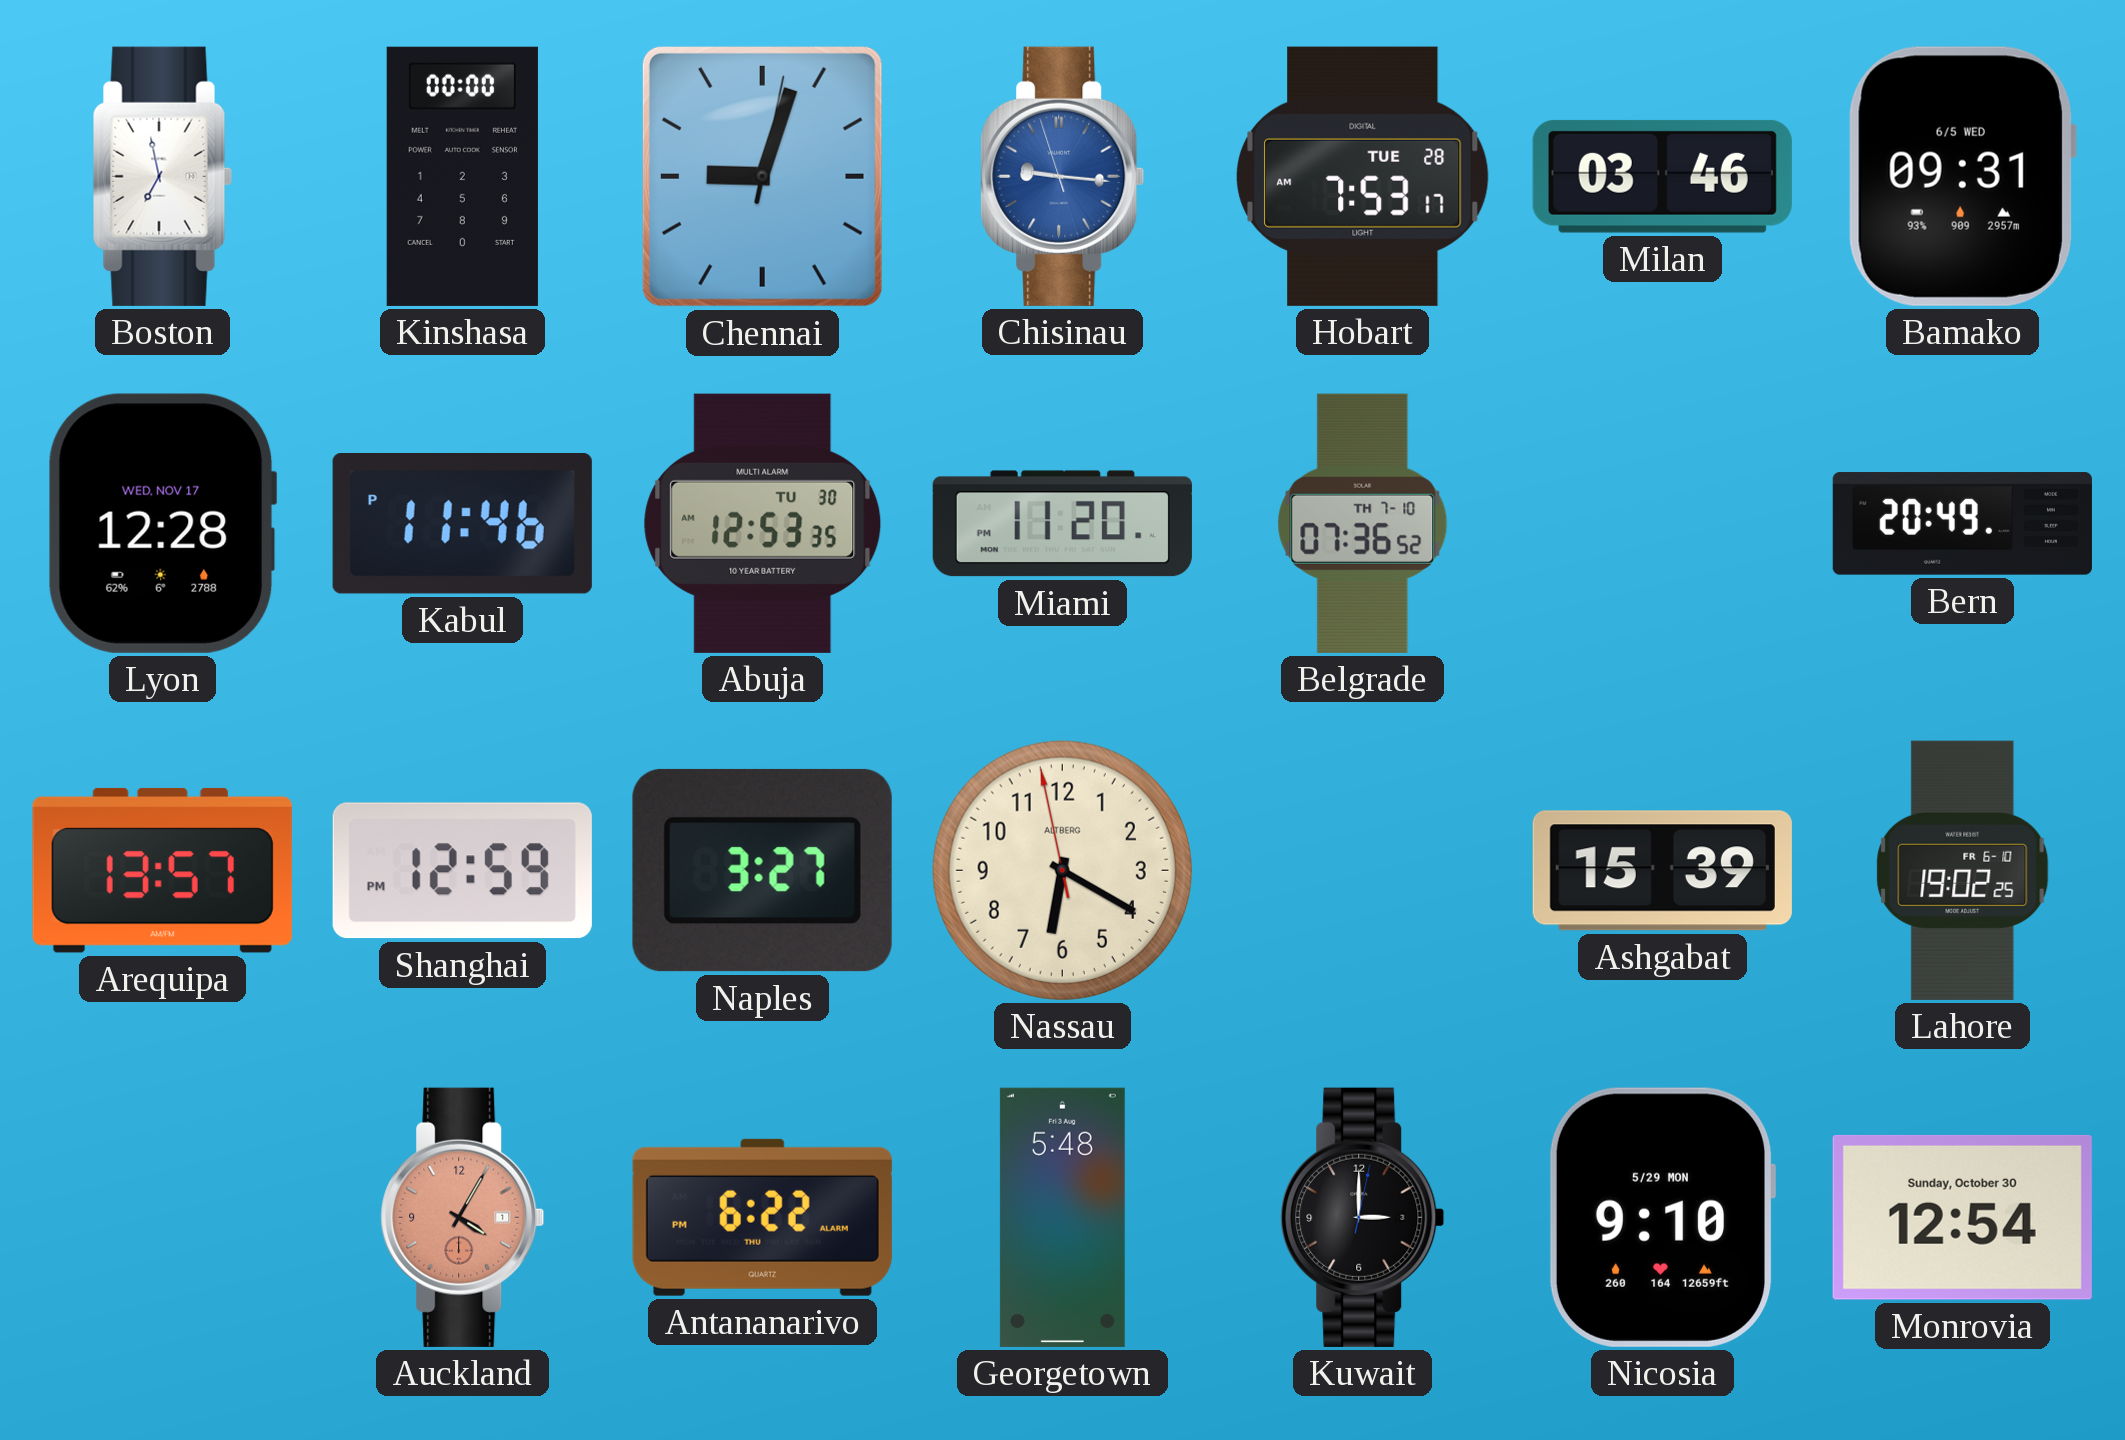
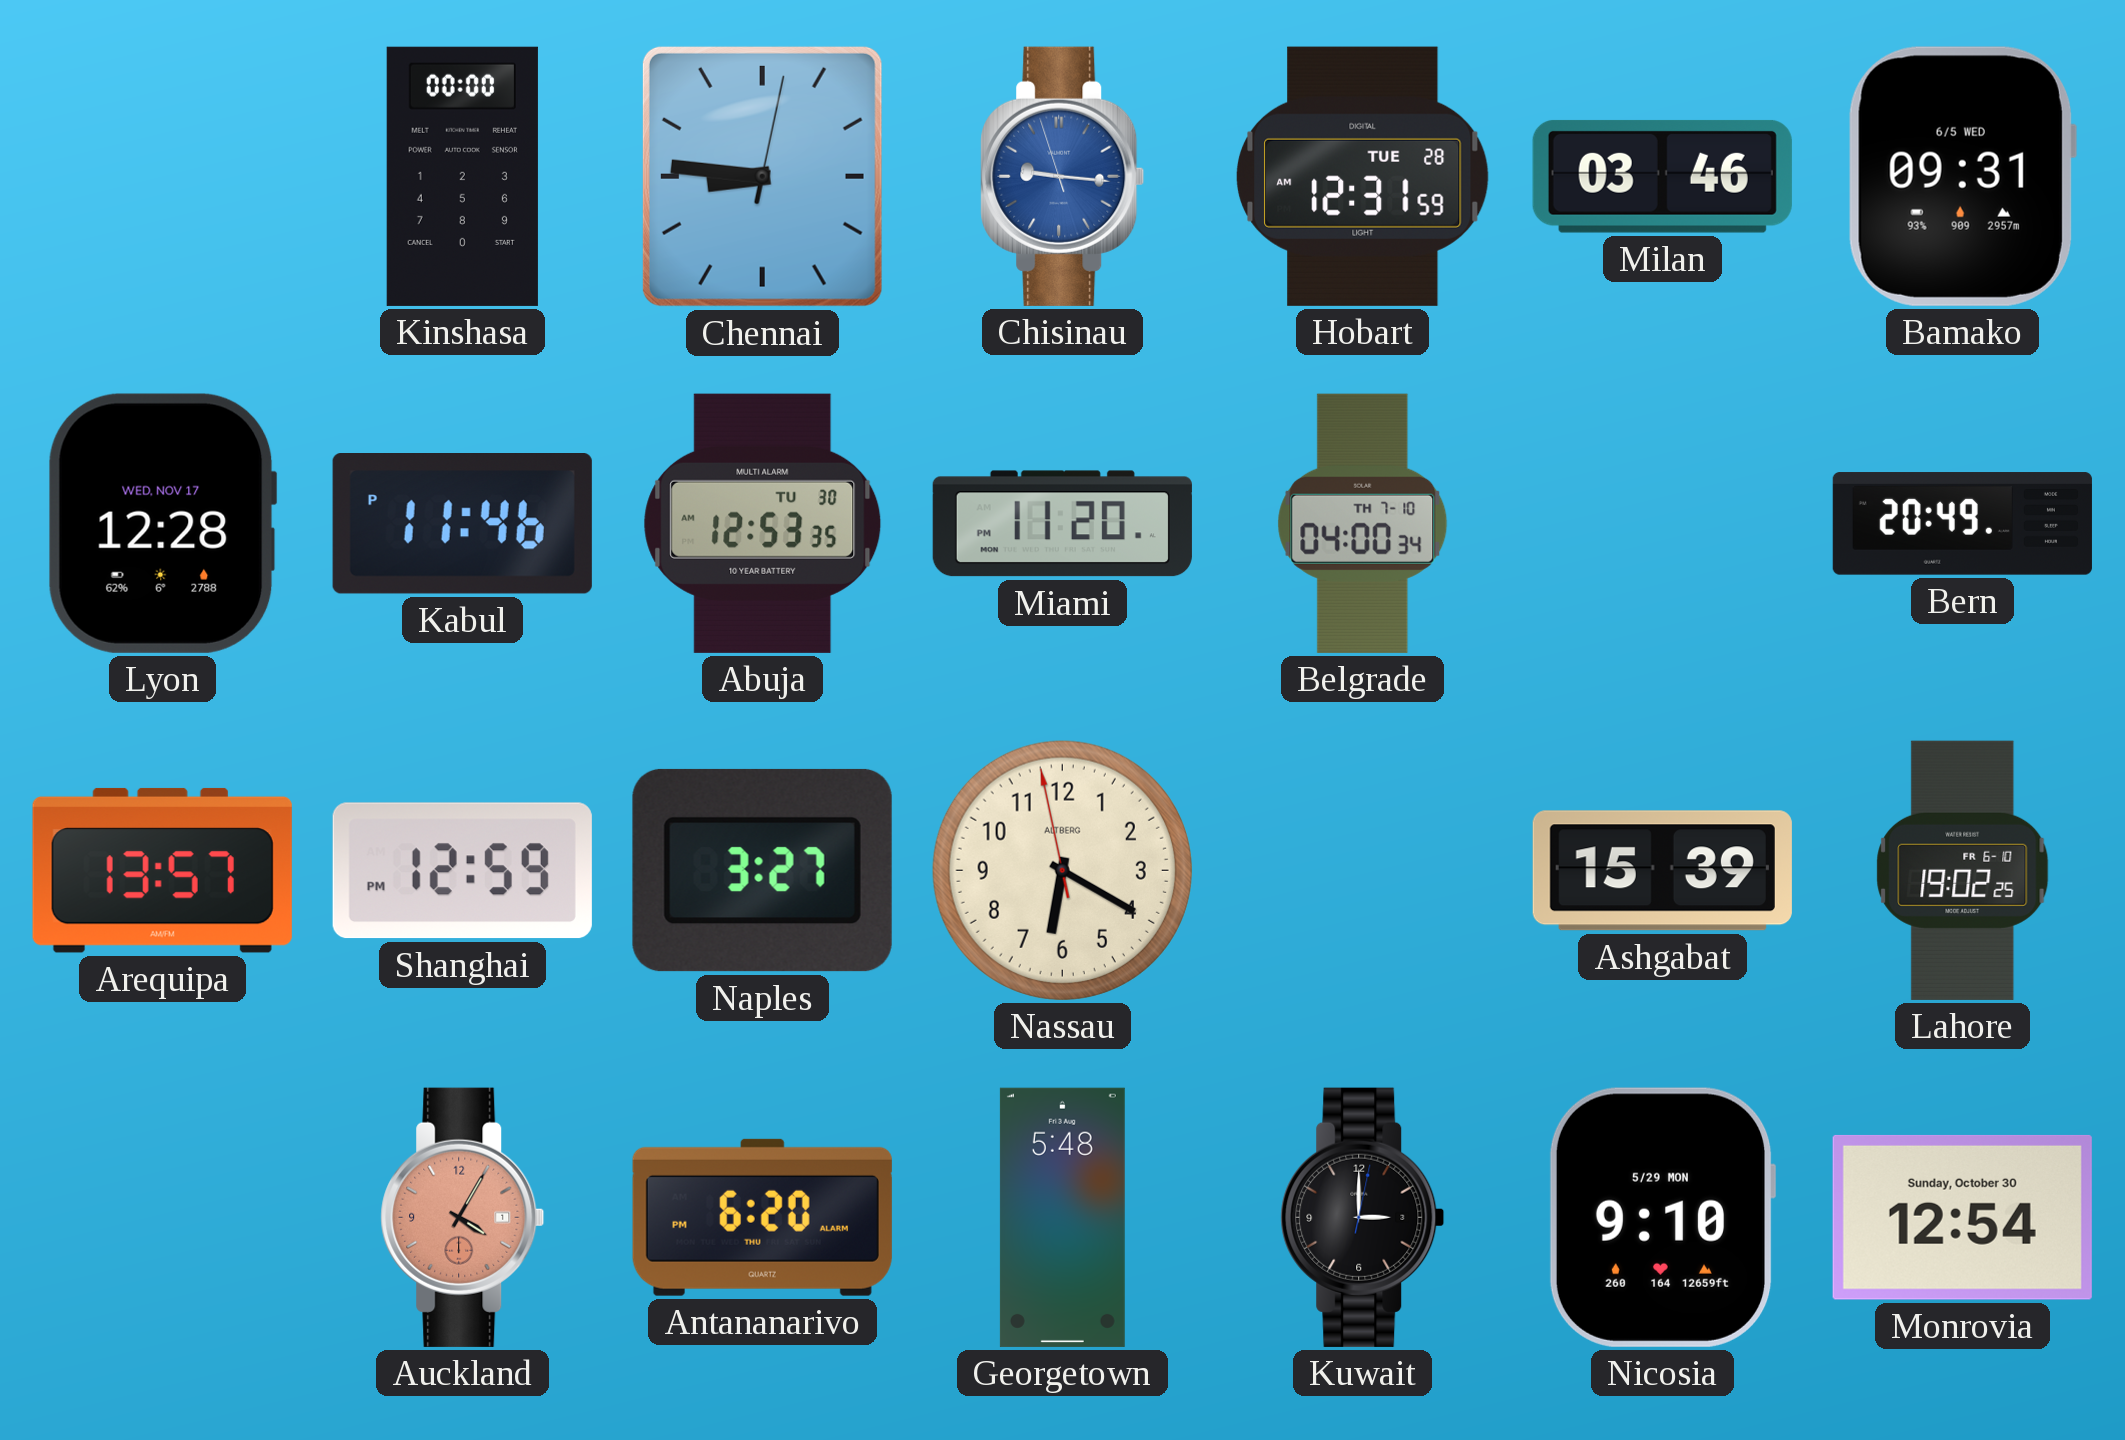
Boston: 6:58 -> none (162, 176)
Chennai: 9:03 -> 8:46 (762, 176)
Hobart: 7:53 -> 12:31 (1363, 176)
Belgrade: 07:36 -> 04:00 (1363, 523)
Antananarivo: 6:22 -> 6:20 (762, 1217)
